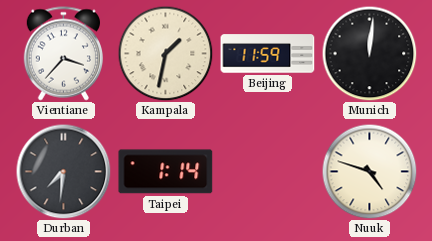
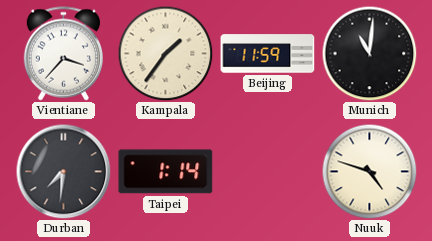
Kampala: 1:32 -> 1:36 (165, 53)
Munich: 12:01 -> 11:01 (369, 53)
